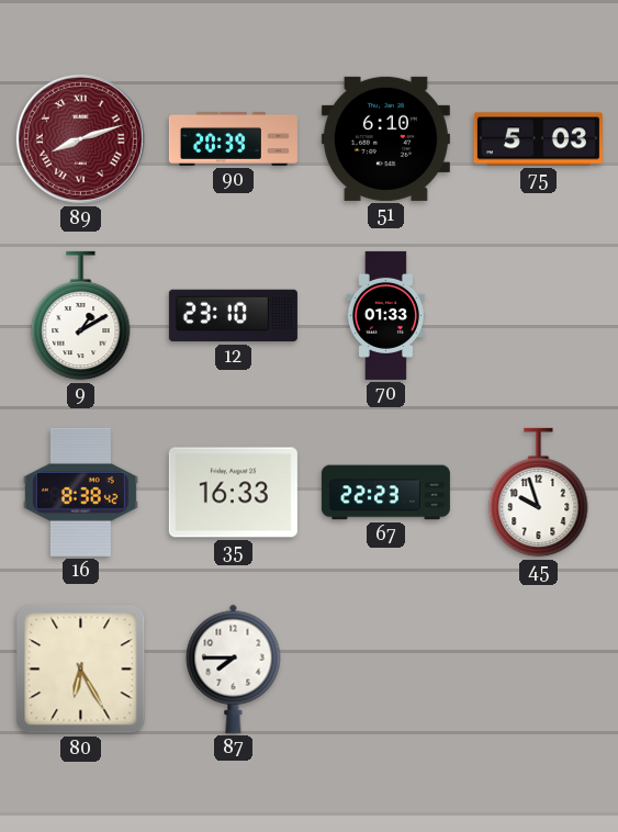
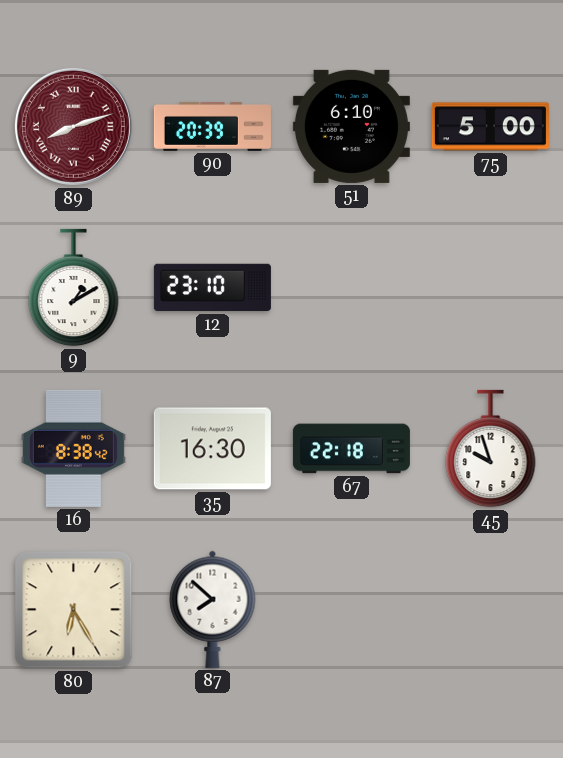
75: 5:03 -> 5:00 (490, 127)
70: 01:33 -> none (385, 315)
35: 16:33 -> 16:30 (212, 449)
67: 22:23 -> 22:18 (351, 449)
87: 7:45 -> 7:52 (213, 609)
